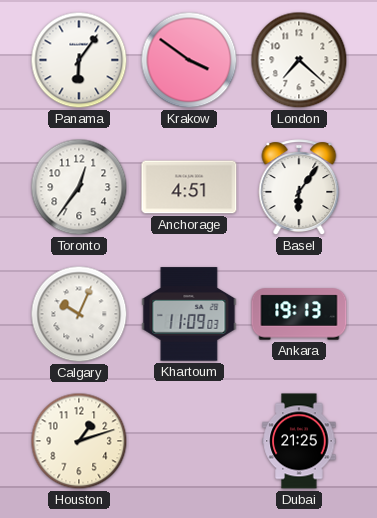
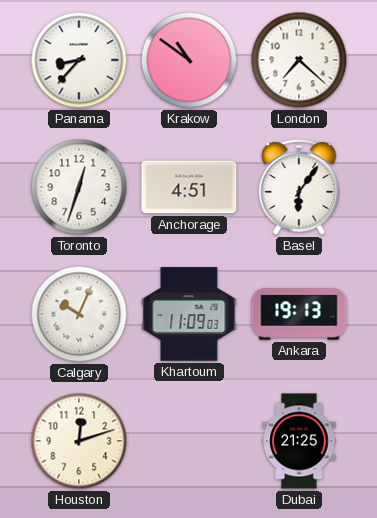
Panama: 6:06 -> 8:37 (79, 60)
Krakow: 3:51 -> 10:51 (189, 60)
Toronto: 12:36 -> 12:33 (79, 187)
Houston: 1:12 -> 12:12 (79, 441)
